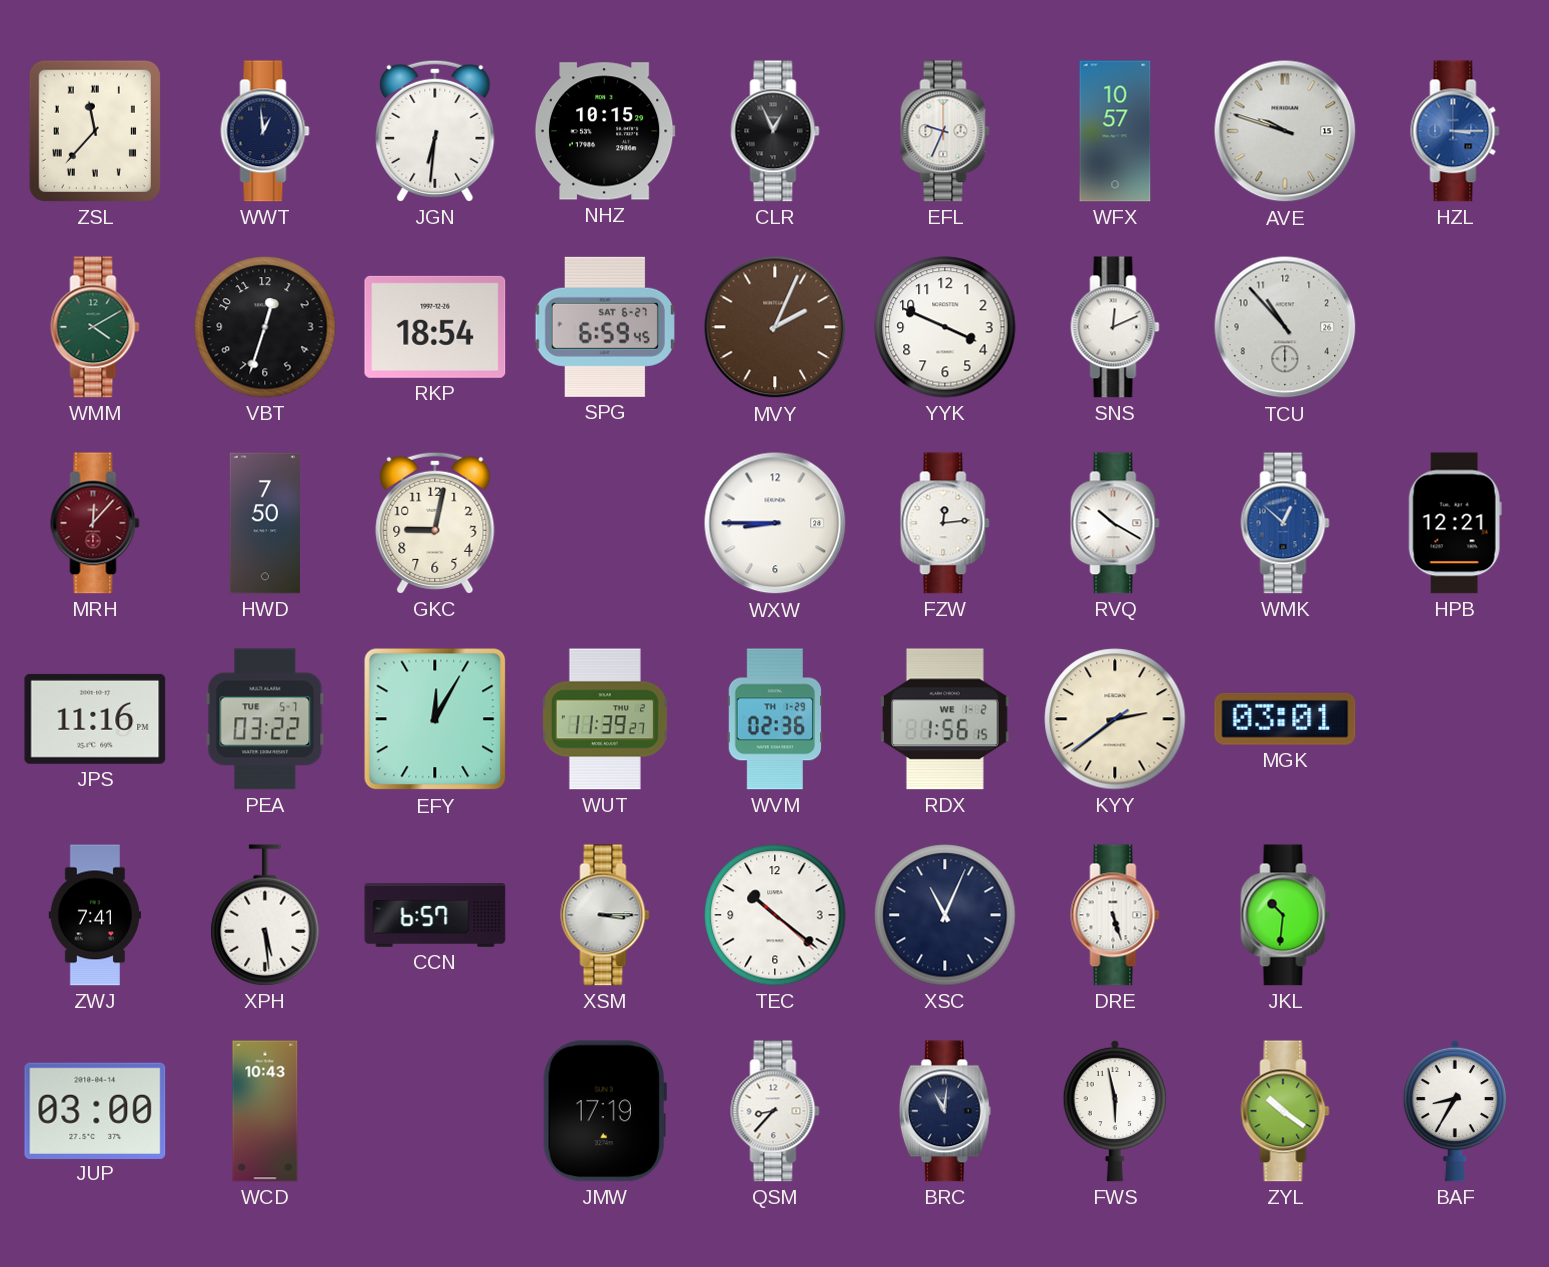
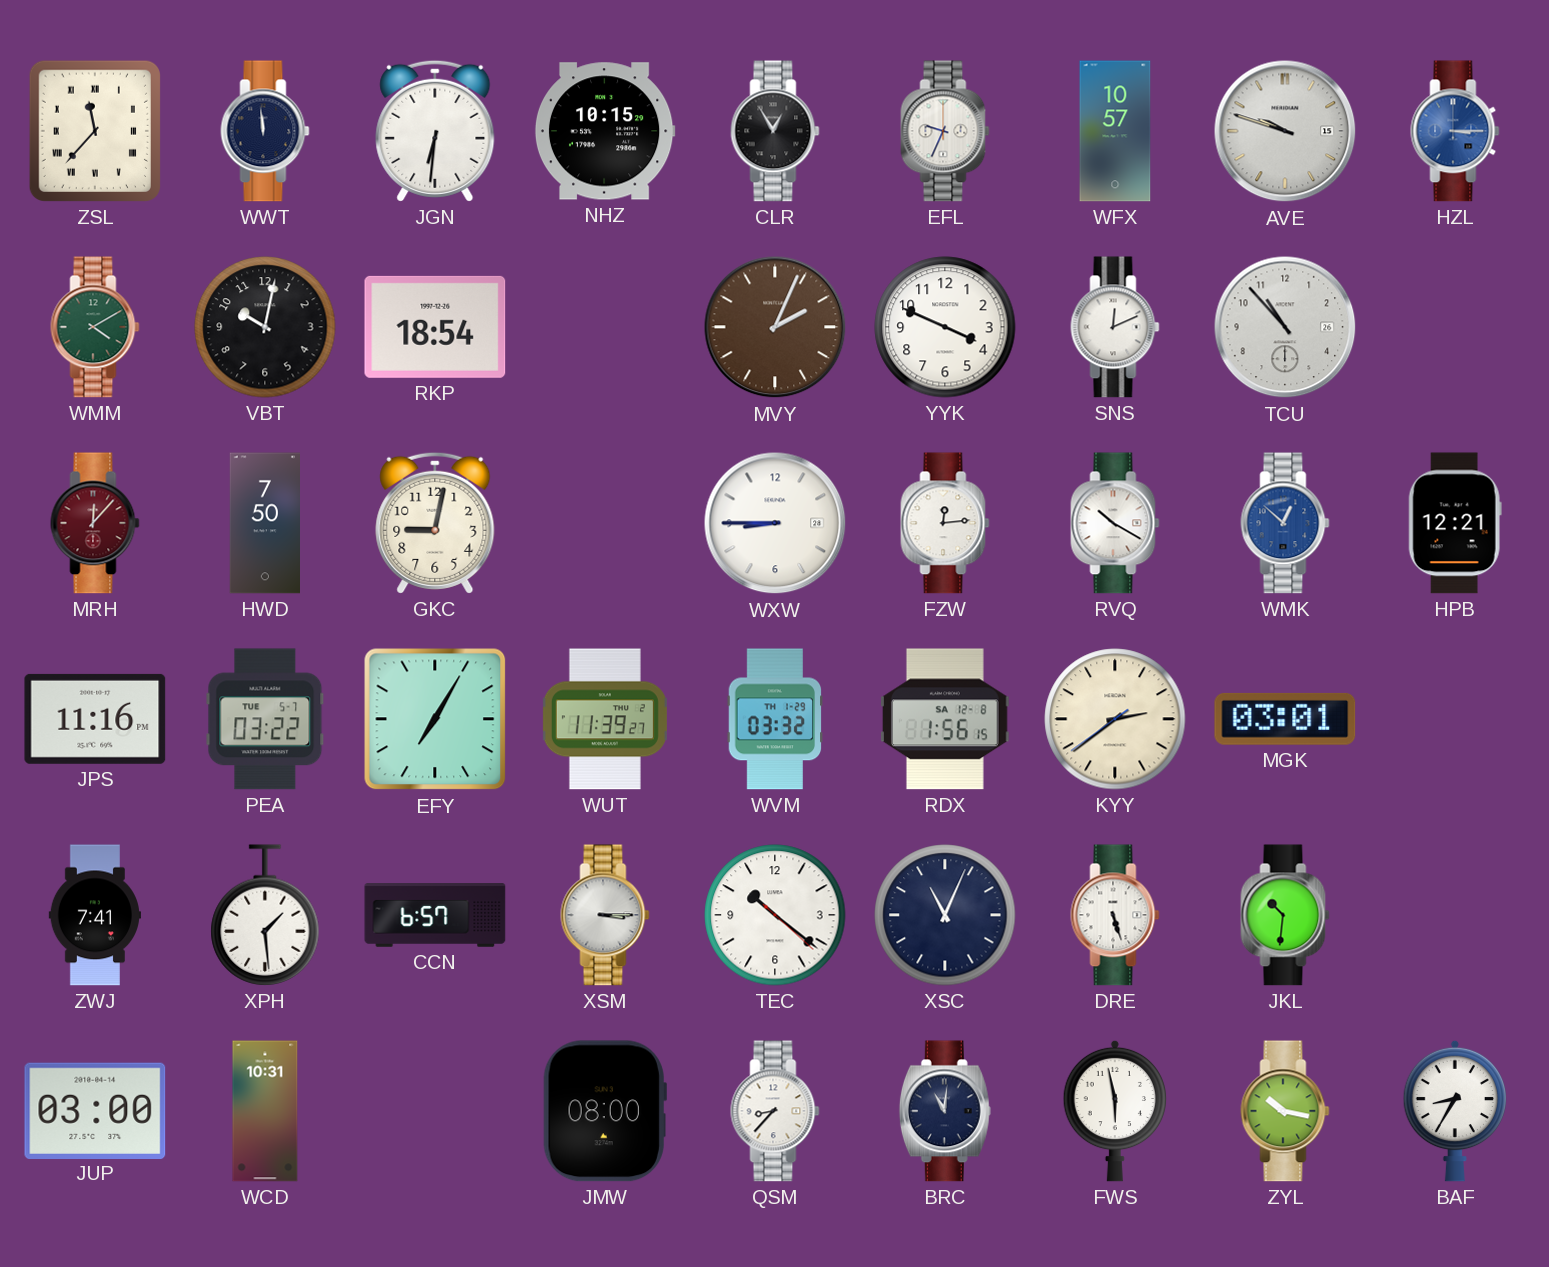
WWT: 12:59 -> 11:59 (265, 131)
CLR: 12:56 -> 12:55 (775, 131)
VBT: 12:33 -> 10:02 (265, 327)
SPG: 6:59 -> none (605, 327)
EFY: 12:05 -> 7:05 (435, 719)
WVM: 02:36 -> 03:32 (775, 719)
RDX date: WE 1-2 -> SA 12-8 (946, 719)
XPH: 5:29 -> 1:29 (265, 915)
WCD: 10:43 -> 10:31 (265, 1111)
JMW: 17:19 -> 08:00 (605, 1111)
ZYL: 10:21 -> 10:17 (1285, 1111)
